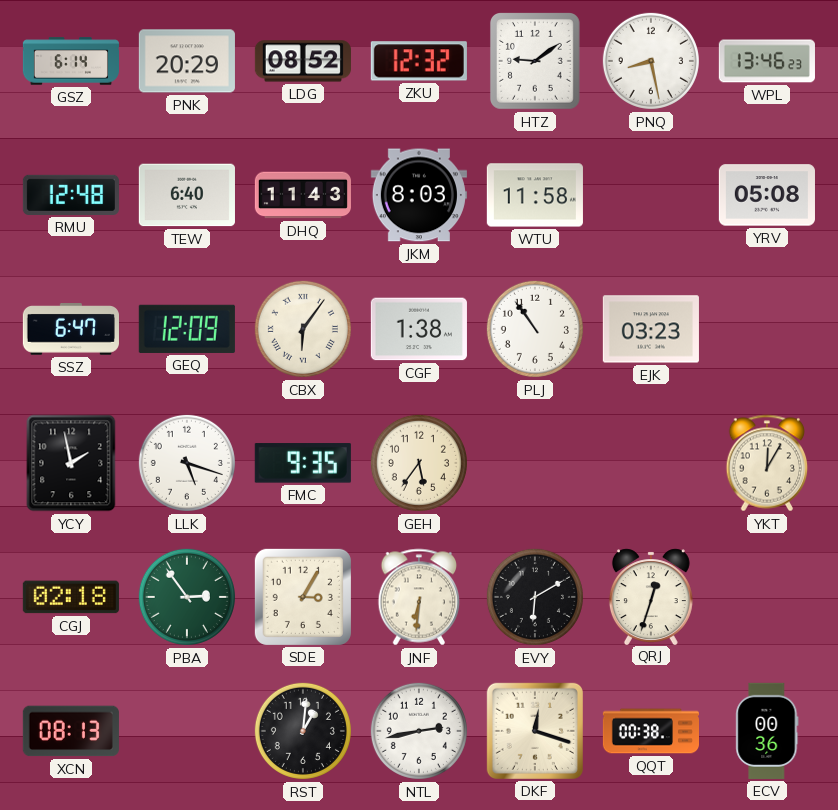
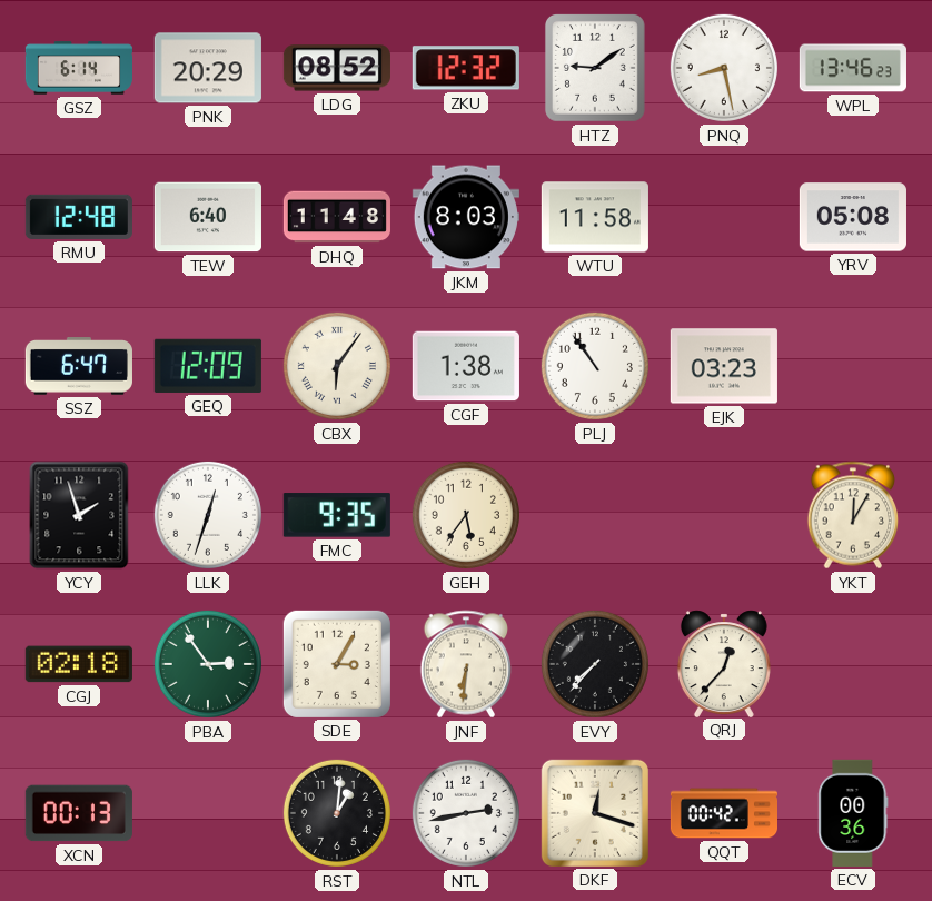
DHQ: 11:43 -> 11:48 (337, 217)
YCY: 1:58 -> 1:57 (79, 515)
LLK: 5:18 -> 12:33 (208, 515)
EVY: 6:10 -> 7:37 (595, 664)
QRJ: 12:33 -> 12:37 (724, 663)
XCN: 08:13 -> 00:13 (79, 813)
QQT: 00:38 -> 00:42 (723, 813)
